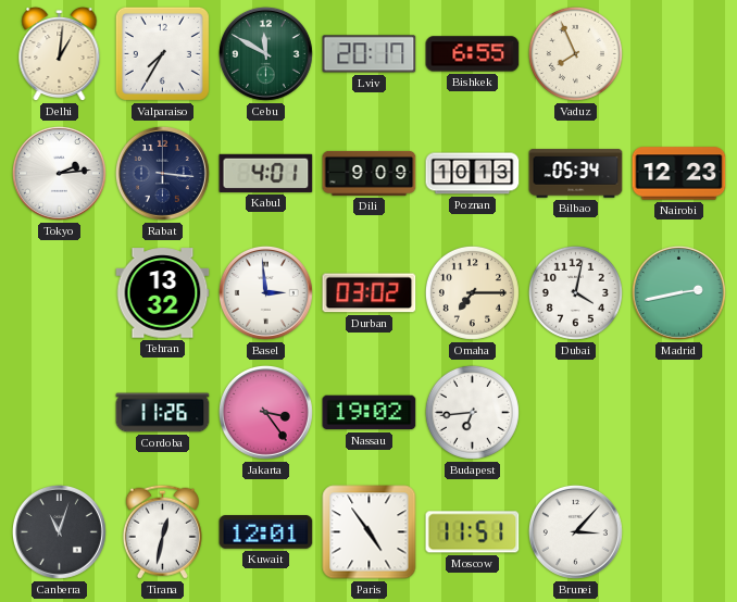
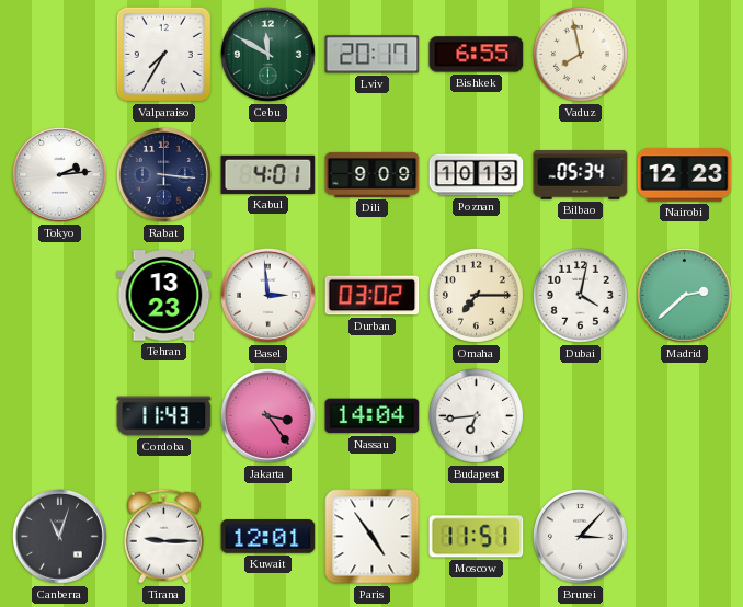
Delhi: 1:01 -> none (60, 54)
Vaduz: 7:56 -> 7:58 (580, 54)
Tehran: 13:32 -> 13:23 (164, 296)
Madrid: 2:43 -> 2:38 (684, 295)
Cordoba: 11:26 -> 11:43 (164, 416)
Nassau: 19:02 -> 14:04 (373, 416)
Tirana: 12:32 -> 9:15 (163, 536)
